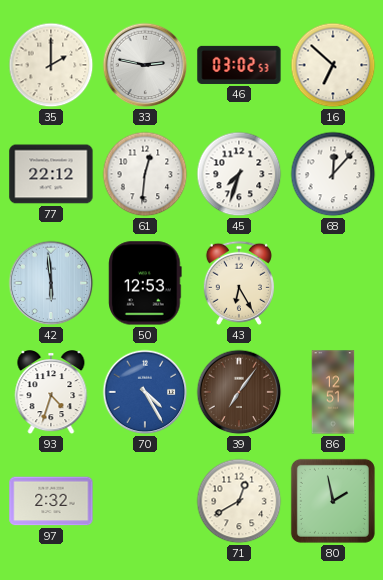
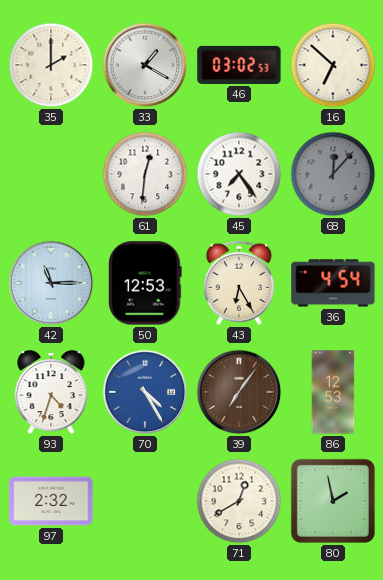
33: 2:47 -> 1:20 (145, 65)
77: 22:12 -> none (51, 174)
45: 7:33 -> 7:24 (239, 174)
68 dial: white -> grey (333, 174)
42: 5:59 -> 11:15 (51, 283)
36: none -> 4:54 (333, 283)
86: 12:51 -> 12:53 (333, 392)
